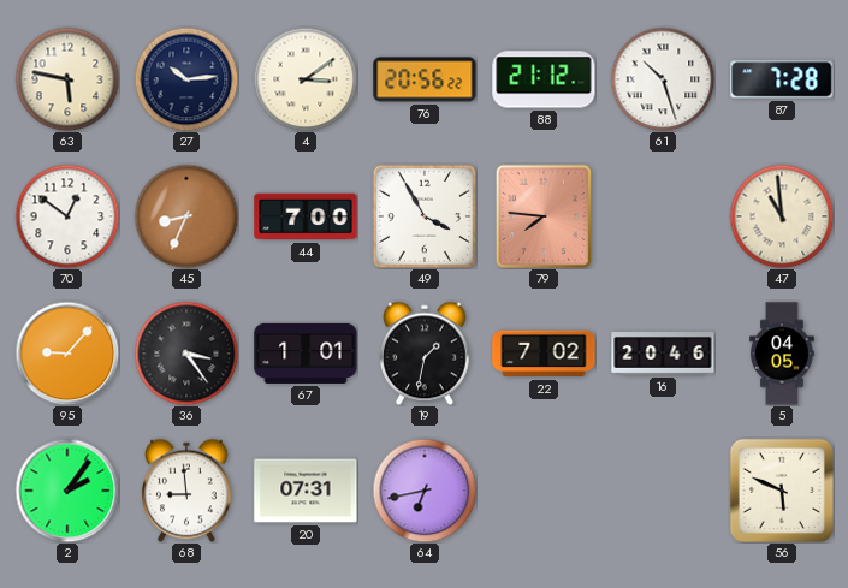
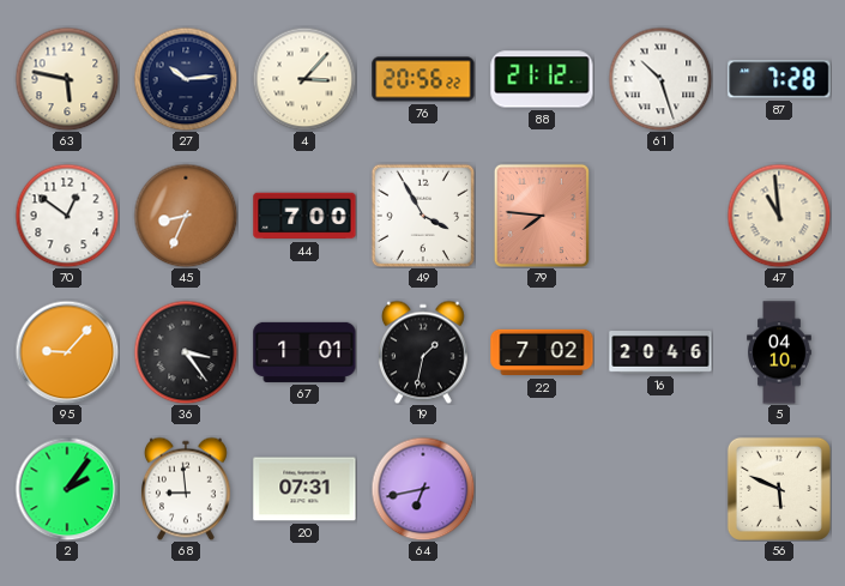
4: 3:09 -> 3:07 (304, 79)
5: 04:05 -> 04:10 (779, 352)
